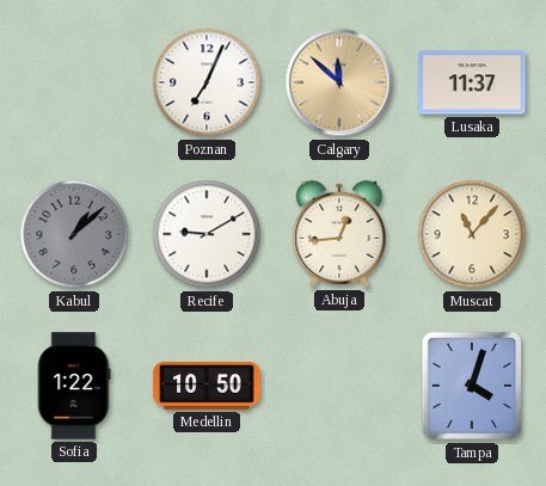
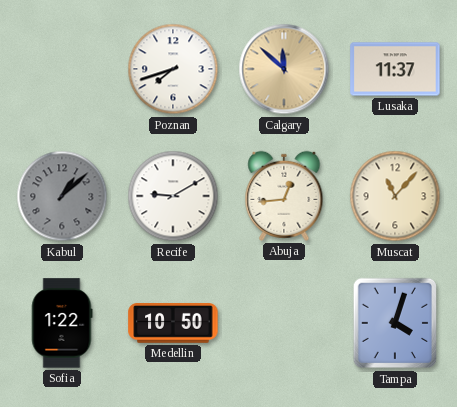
Poznan: 7:04 -> 7:42 (173, 69)
